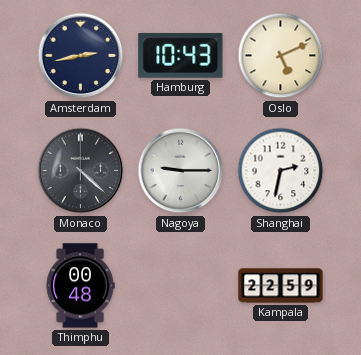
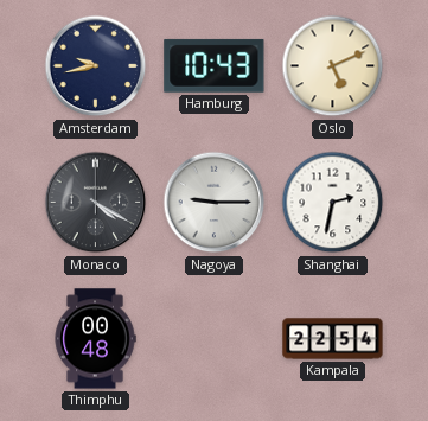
Amsterdam: 2:43 -> 9:43 (96, 66)
Monaco: 4:22 -> 4:20 (96, 203)
Kampala: 22:59 -> 22:54 (333, 339)
